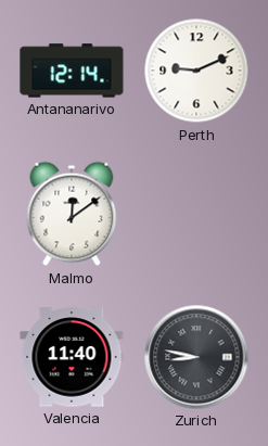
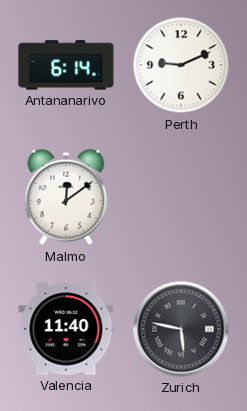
Antananarivo: 12:14 -> 6:14 (66, 65)
Zurich: 8:47 -> 5:47 (181, 329)
